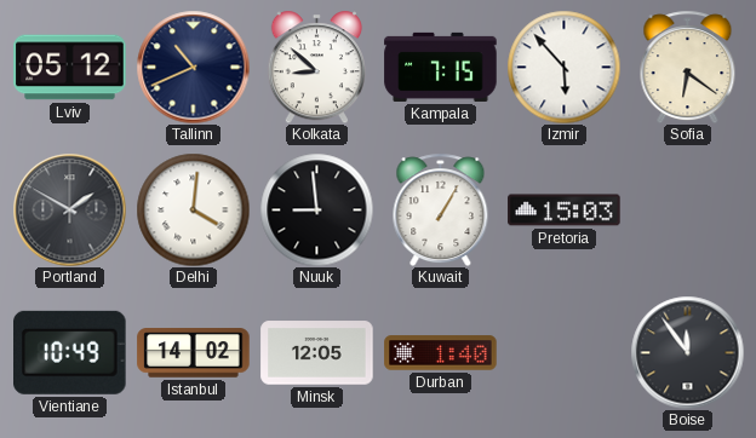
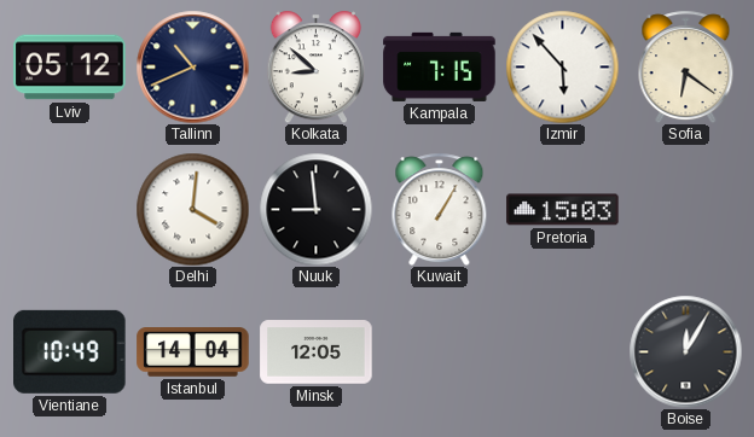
Portland: 1:50 -> none (69, 209)
Istanbul: 14:02 -> 14:04 (193, 352)
Durban: 1:40 -> none (441, 353)
Boise: 11:54 -> 12:05 (685, 351)
